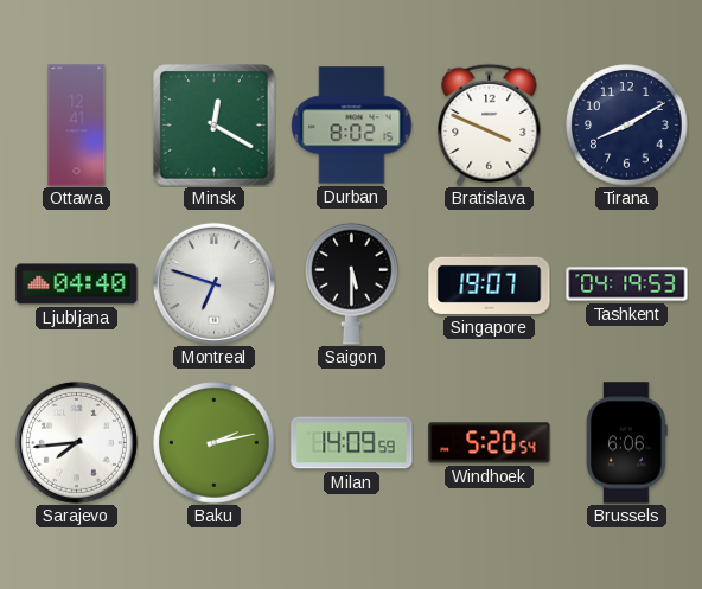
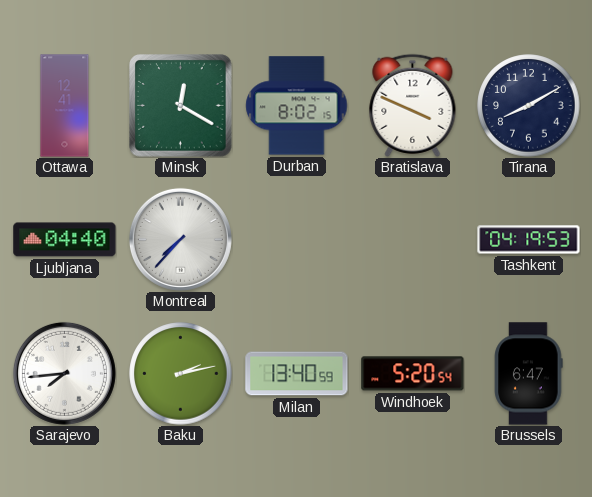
Montreal: 6:48 -> 7:37 (180, 239)
Saigon: 5:30 -> none (352, 283)
Singapore: 19:07 -> none (490, 283)
Milan: 14:09 -> 13:40 (297, 374)
Brussels: 6:06 -> 6:47 (529, 374)
